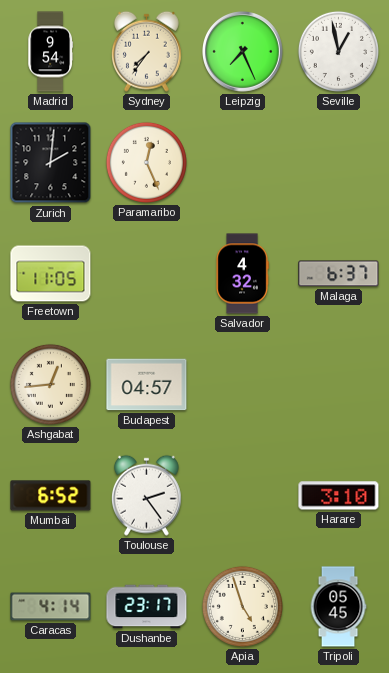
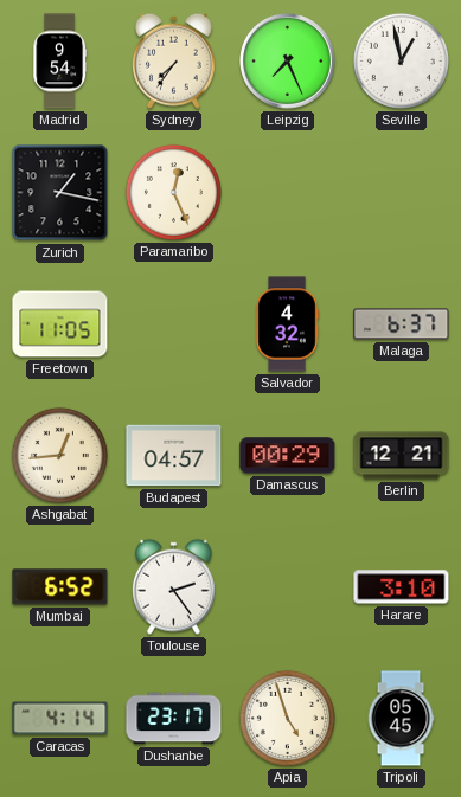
Zurich: 2:01 -> 1:17 (60, 193)
Damascus: none -> 00:29 (288, 456)
Berlin: none -> 12:21 (402, 456)
